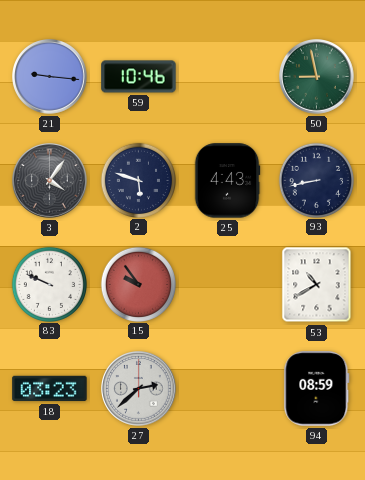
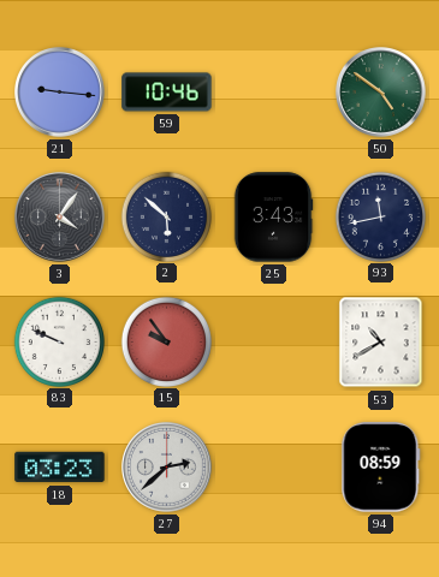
50: 8:58 -> 4:51 (381, 93)
2: 5:48 -> 5:52 (166, 216)
25: 4:43 -> 3:43 (273, 218)
93: 8:43 -> 11:43 (380, 216)
